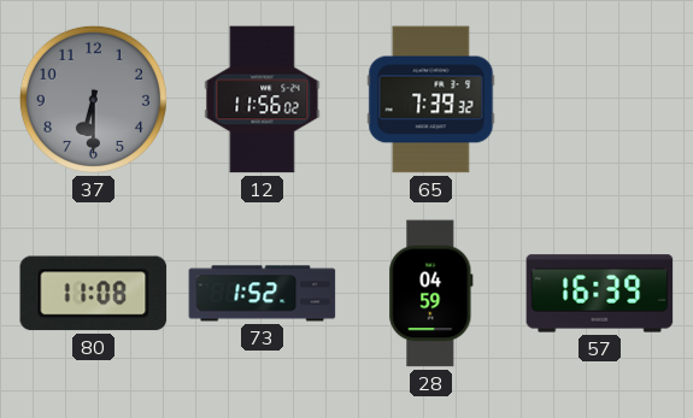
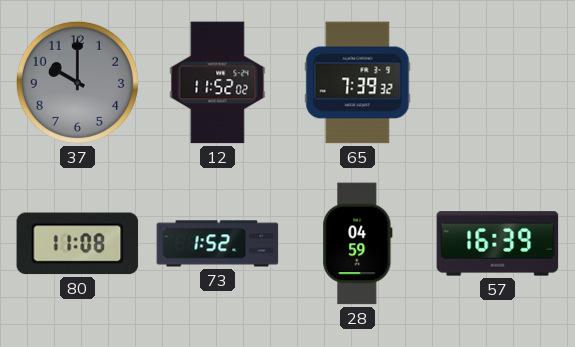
37: 6:30 -> 10:00 (77, 82)
12: 11:56 -> 11:52 (218, 83)
